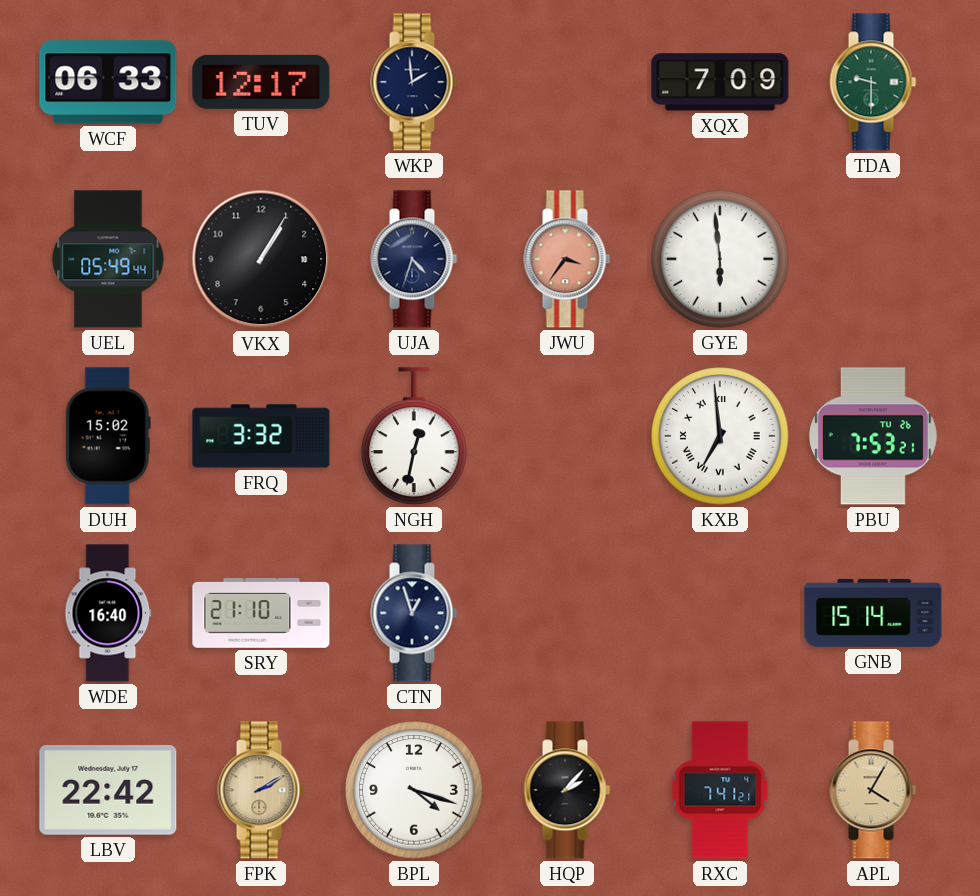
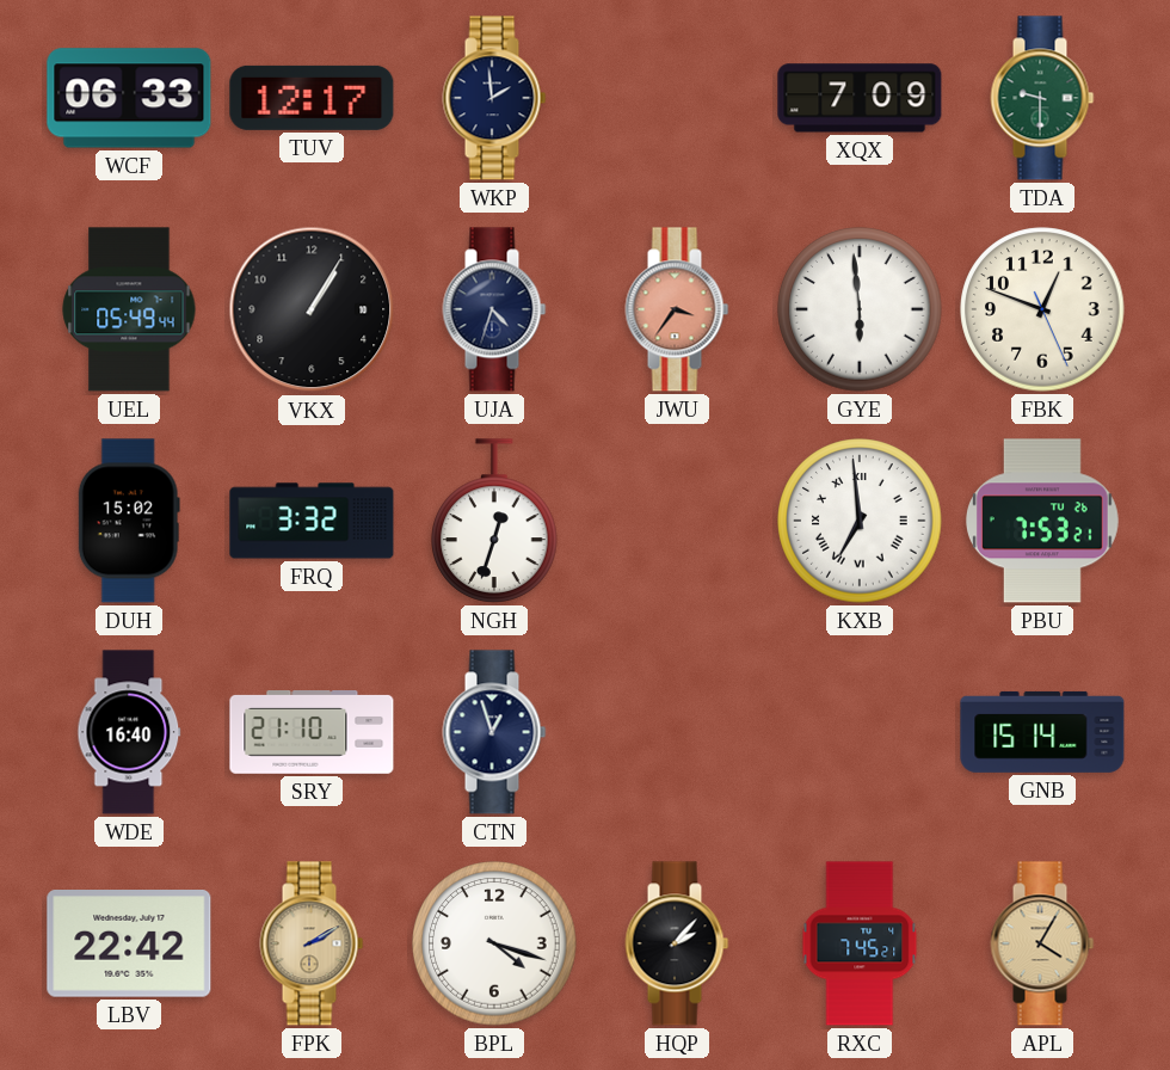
FBK: none -> 12:48 (1042, 309)
NGH: 12:32 -> 12:33 (494, 521)
RXC: 7:41 -> 7:45 (860, 943)
